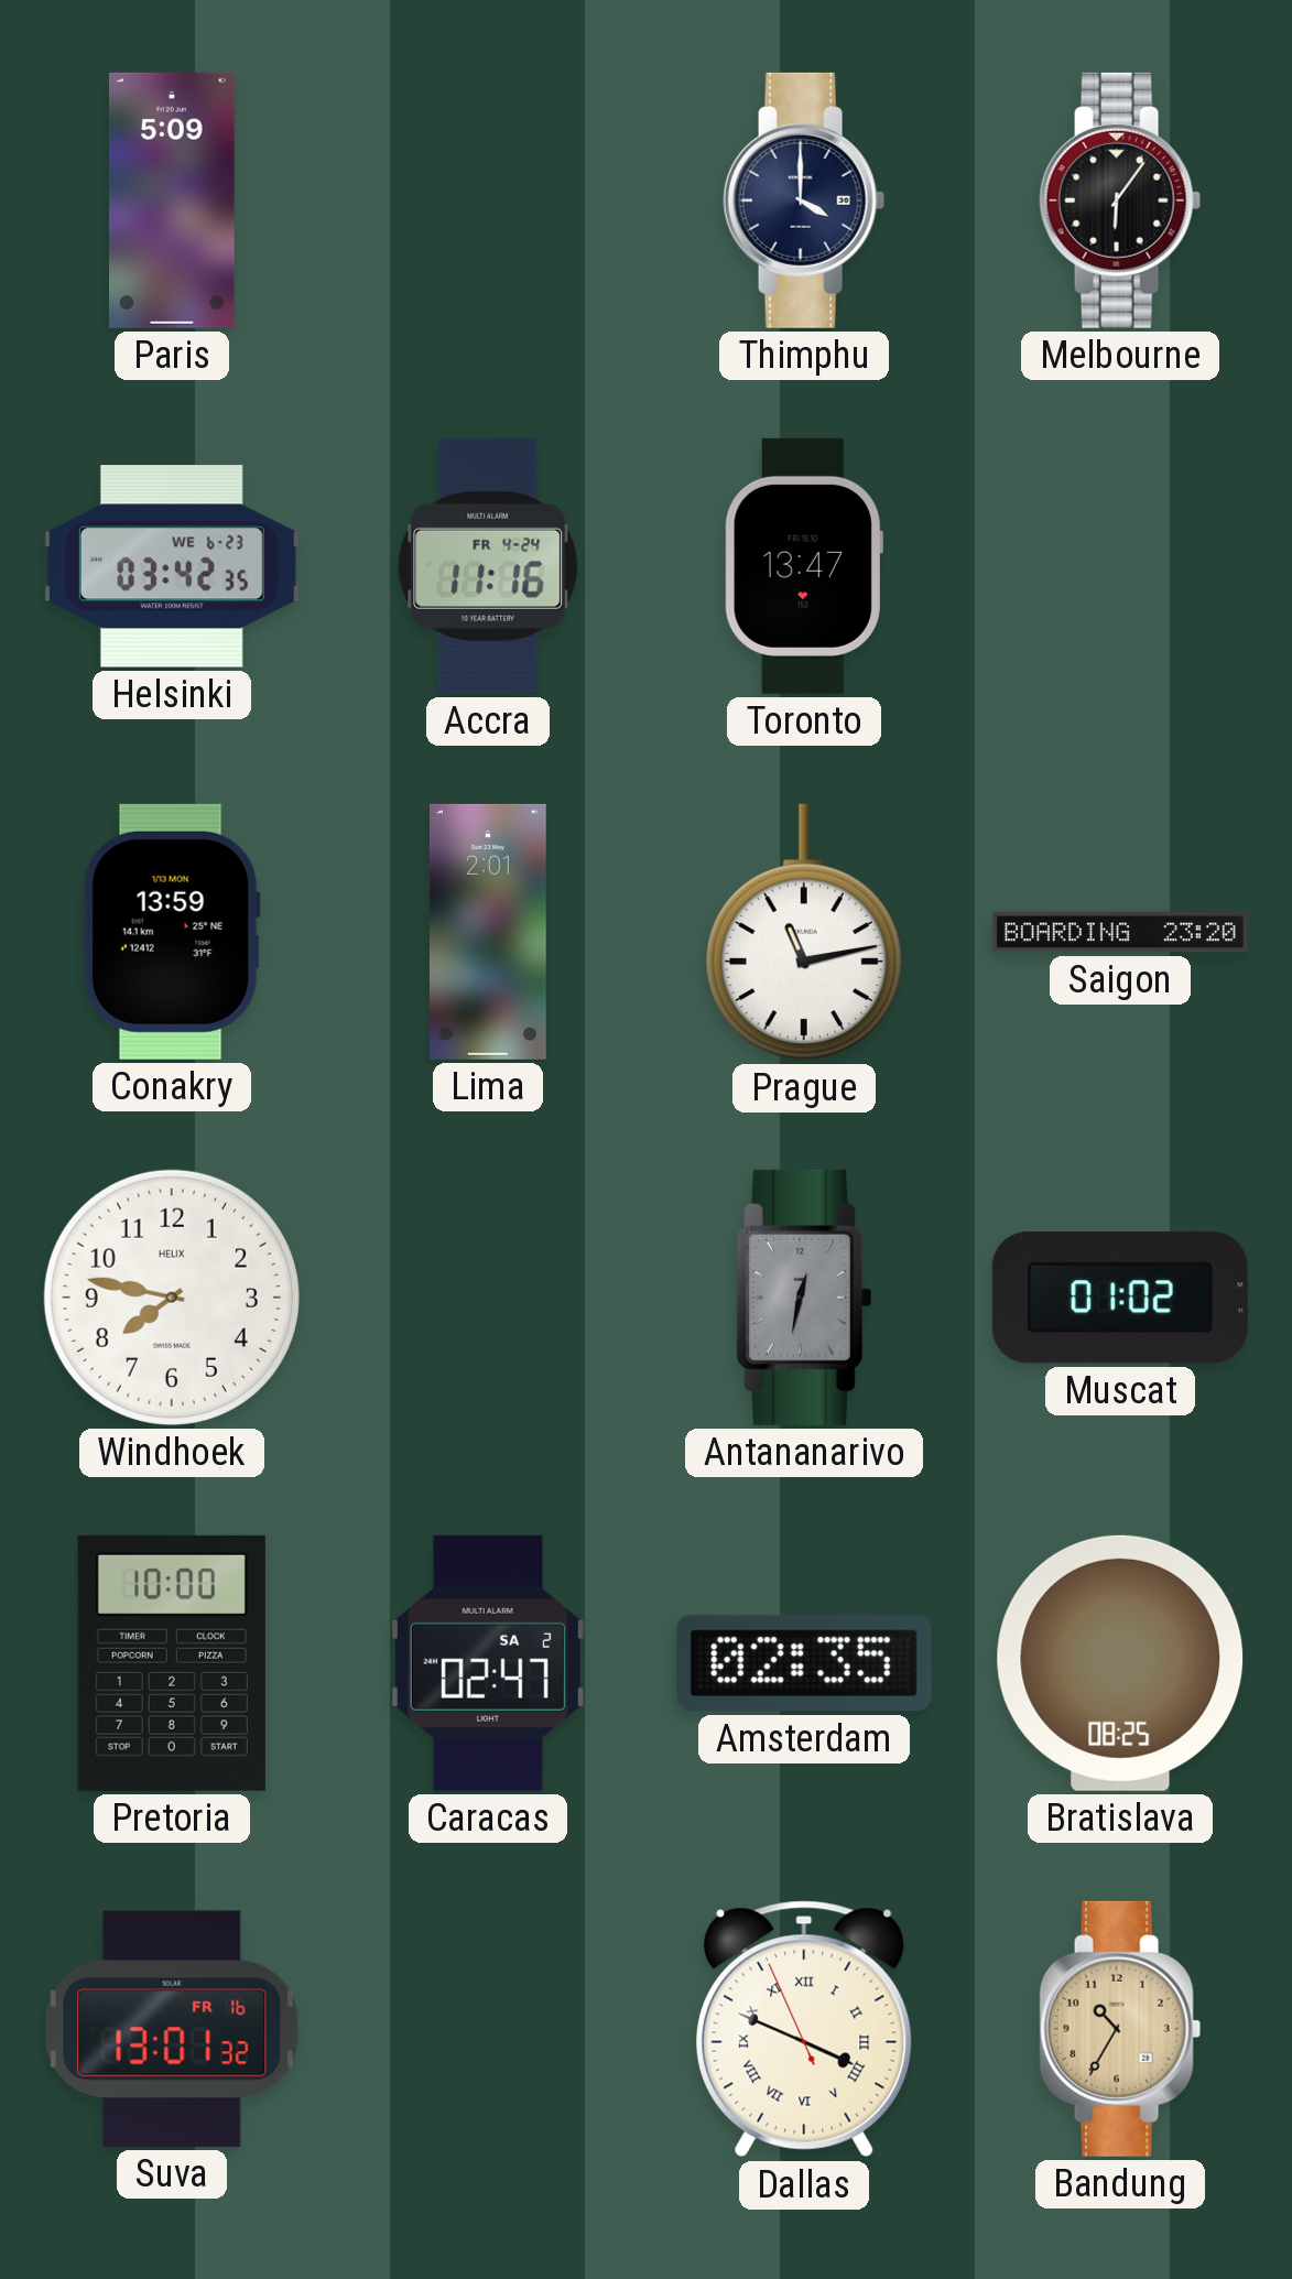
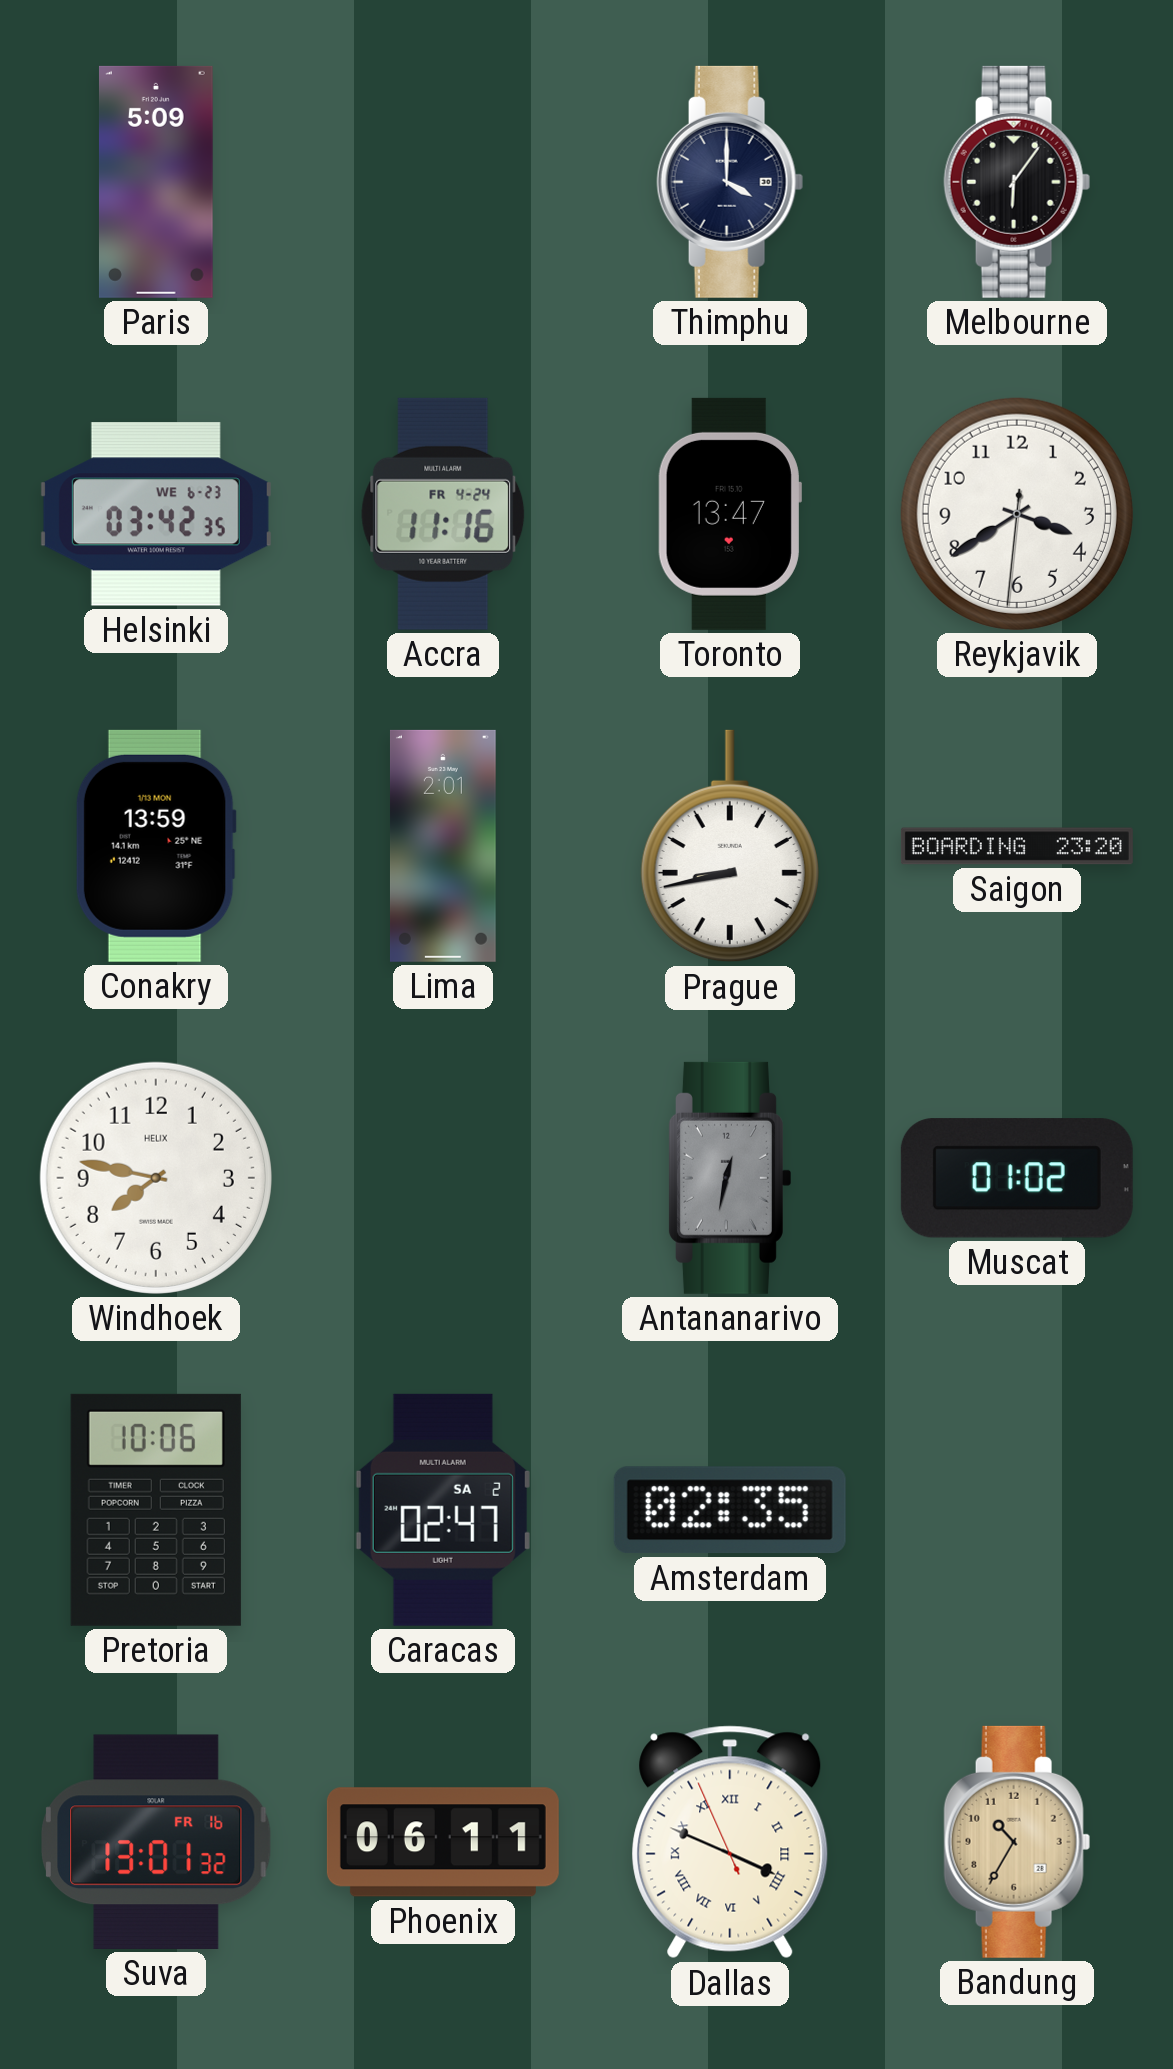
Reykjavik: none -> 3:39 (1017, 514)
Prague: 11:13 -> 8:43 (730, 846)
Pretoria: 10:00 -> 10:06 (156, 1510)
Bratislava: 08:25 -> none (1120, 1663)
Phoenix: none -> 06:11 (443, 1842)
